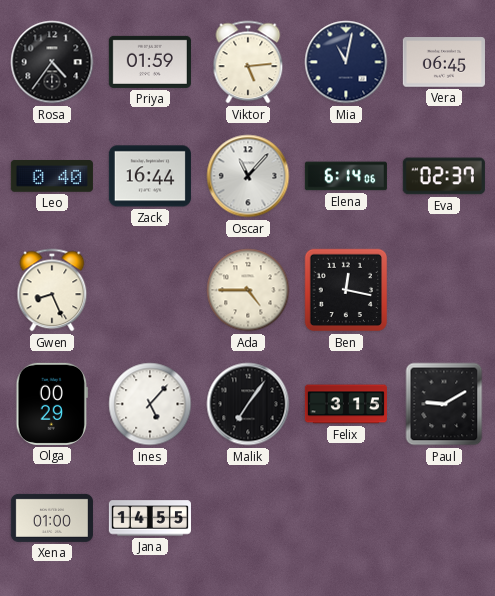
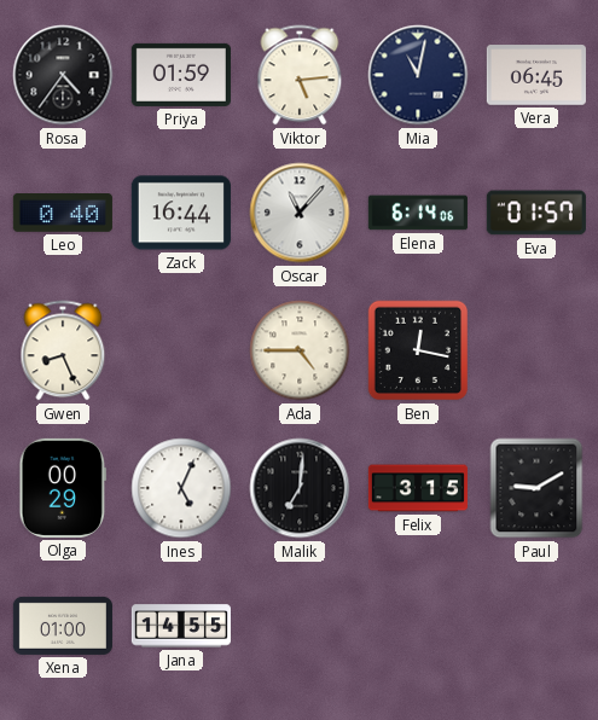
Eva: 02:37 -> 01:57 (536, 213)
Ines: 5:07 -> 5:04 (181, 488)
Malik: 7:06 -> 7:01 (300, 488)
